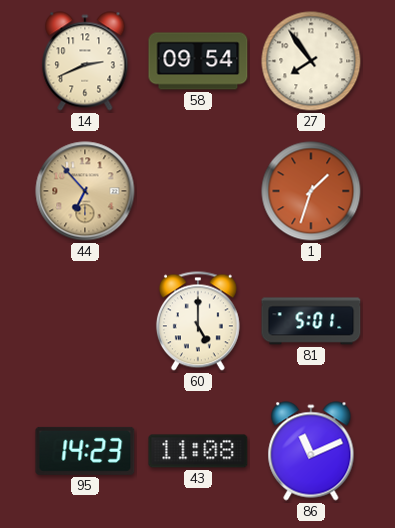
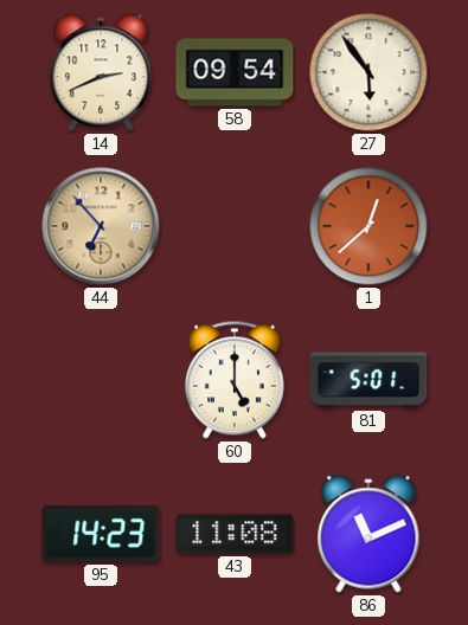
27: 7:54 -> 5:54 (368, 72)
1: 1:33 -> 12:38 (368, 226)
